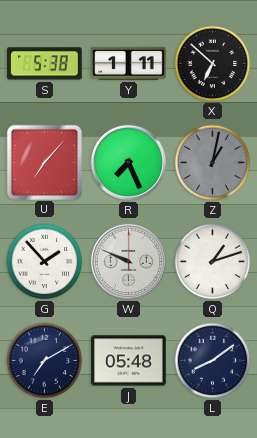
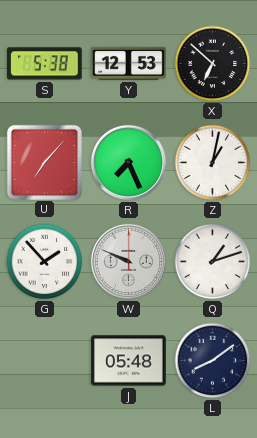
Y: 1:11 -> 12:53 (129, 63)
Z dial: grey -> white (213, 163)
E: 7:10 -> none (45, 361)
